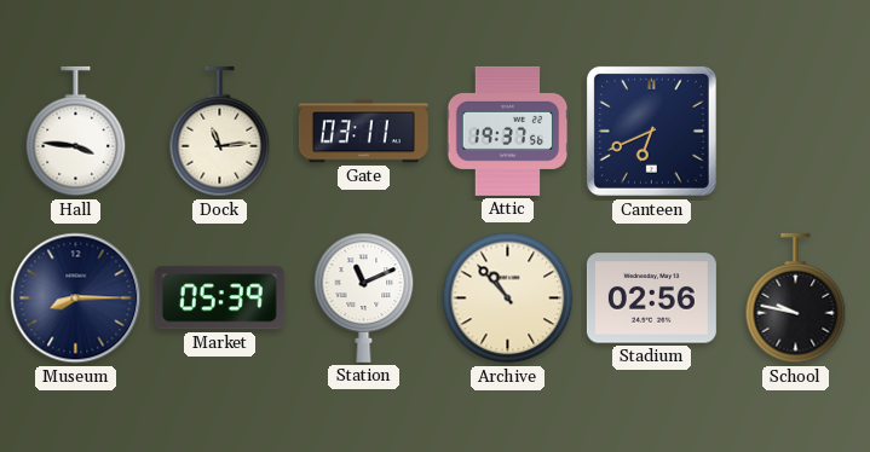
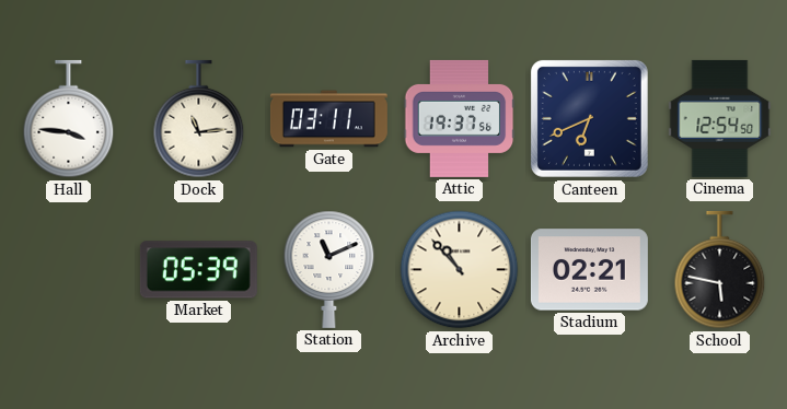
Cinema: none -> 12:54 (720, 118)
Museum: 8:15 -> none (76, 299)
Stadium: 02:56 -> 02:21 (589, 270)
School: 9:47 -> 5:47 (720, 270)
